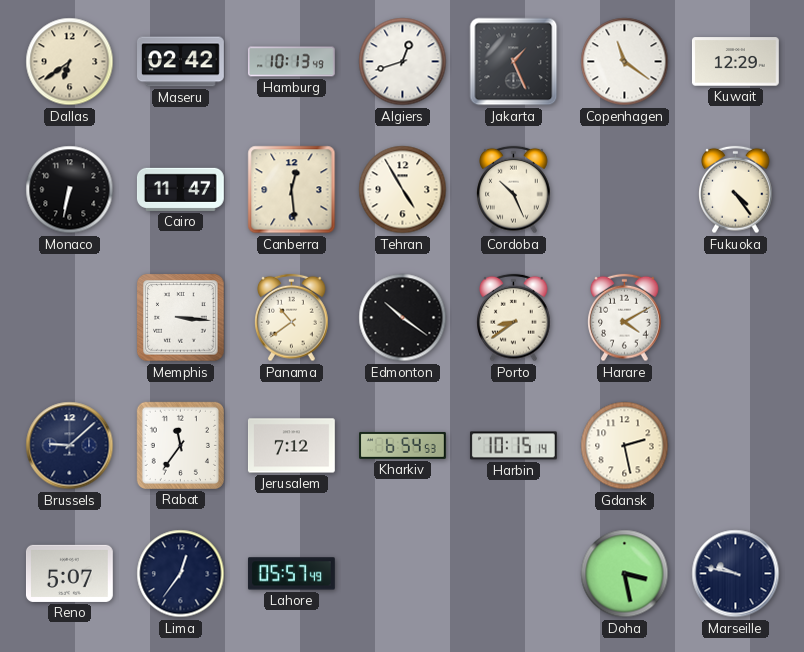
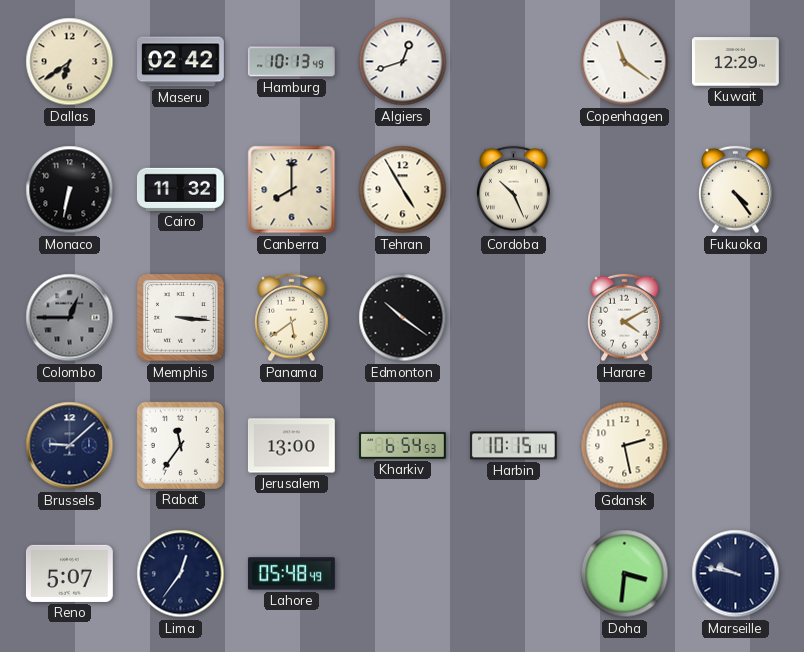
Jakarta: 1:26 -> none (514, 62)
Cairo: 11:47 -> 11:32 (180, 189)
Canberra: 12:29 -> 8:00 (292, 190)
Colombo: none -> 12:45 (70, 318)
Panama: 10:39 -> 5:39 (292, 318)
Porto: 8:39 -> none (514, 318)
Jerusalem: 7:12 -> 13:00 (291, 446)
Lahore: 05:57 -> 05:48 (291, 574)
Doha: 3:28 -> 3:31 (625, 574)
